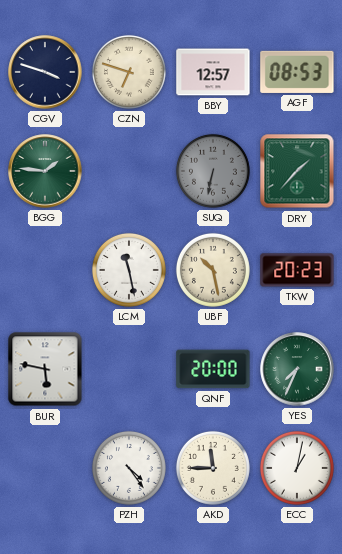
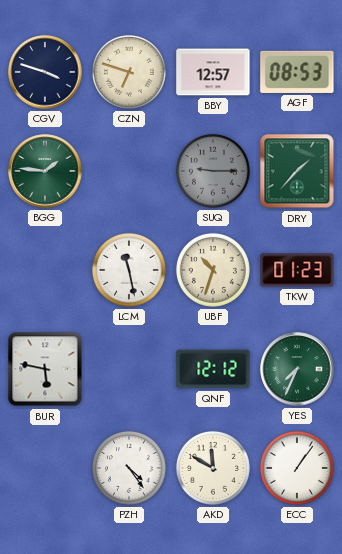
SUQ: 6:32 -> 9:15 (213, 171)
UBF: 10:28 -> 10:33 (213, 270)
TKW: 20:23 -> 01:23 (297, 270)
QNF: 20:00 -> 12:12 (213, 369)
AKD: 11:45 -> 11:50 (213, 468)
ECC: 1:02 -> 1:06 (297, 468)
